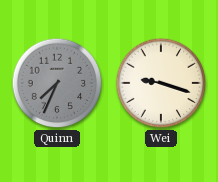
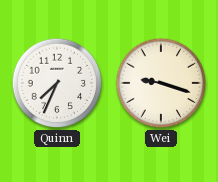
Quinn dial: grey -> white (57, 83)
